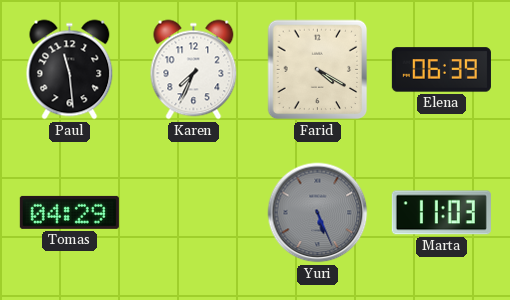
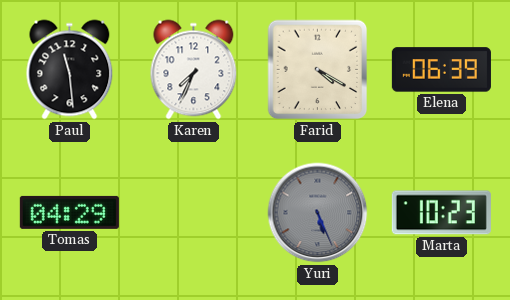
Marta: 11:03 -> 10:23 (441, 213)
